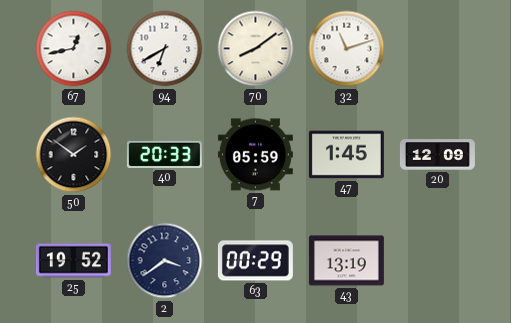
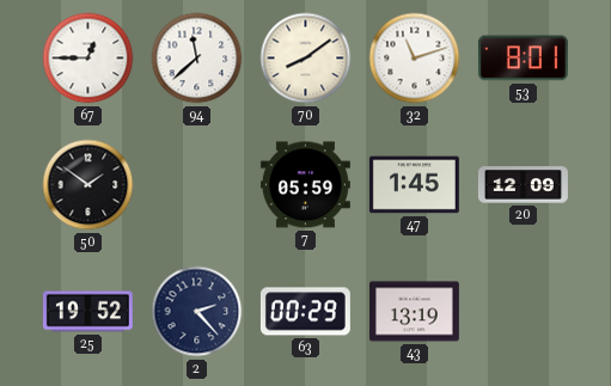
67: 12:43 -> 12:45 (88, 59)
94: 6:40 -> 11:38 (197, 59)
53: none -> 8:01 (523, 59)
40: 20:33 -> none (164, 154)
2: 3:39 -> 2:23 (197, 312)
